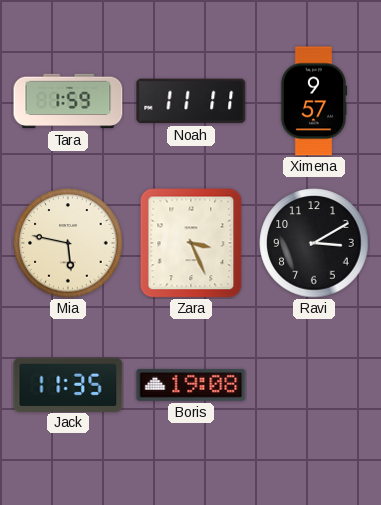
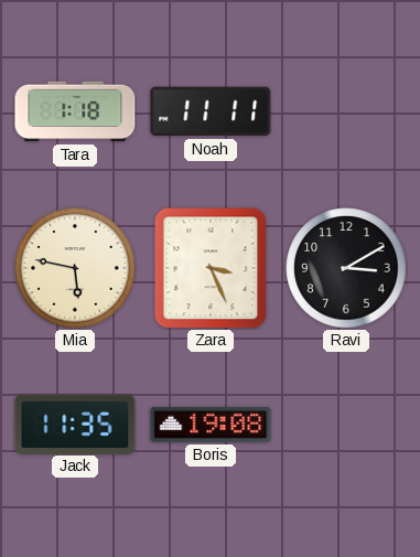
Tara: 1:59 -> 1:18 (75, 111)
Ximena: 9:57 -> none (314, 101)
